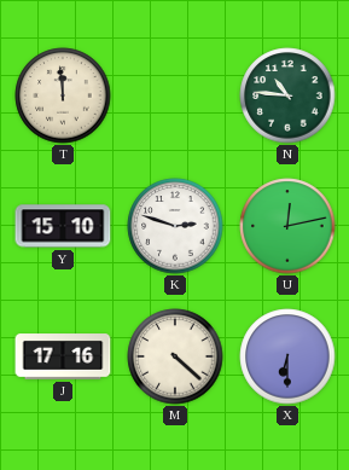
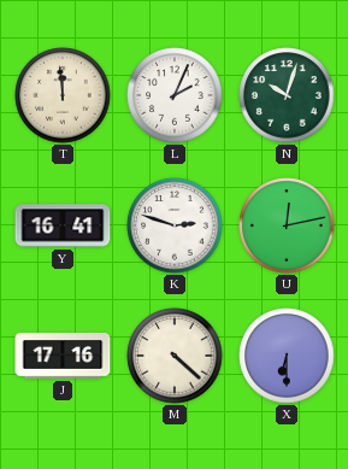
L: none -> 2:04 (175, 95)
N: 10:46 -> 10:03 (287, 95)
Y: 15:10 -> 16:41 (63, 225)
